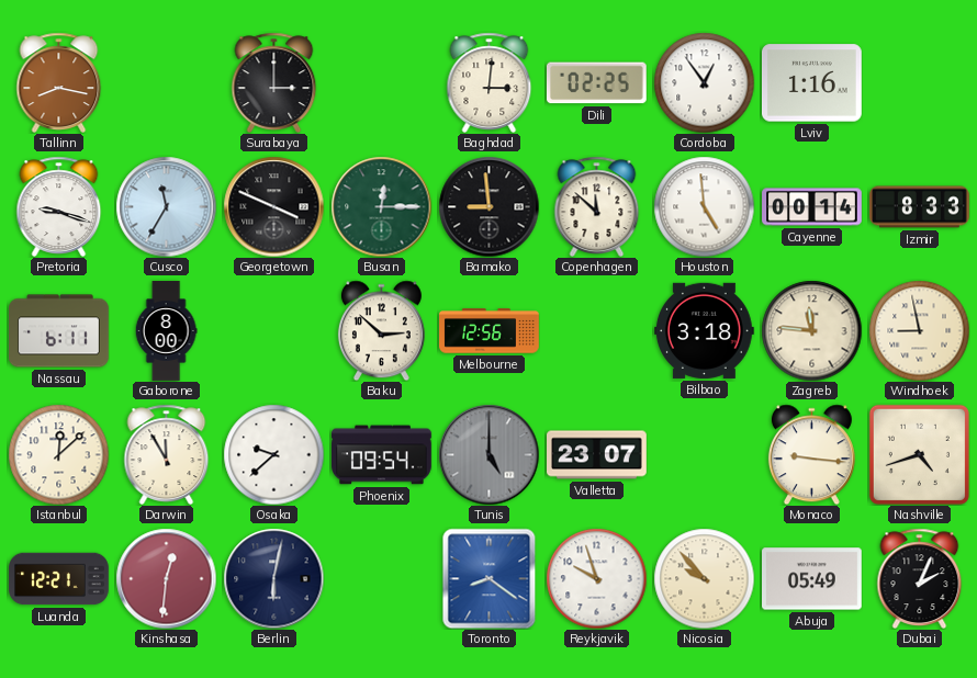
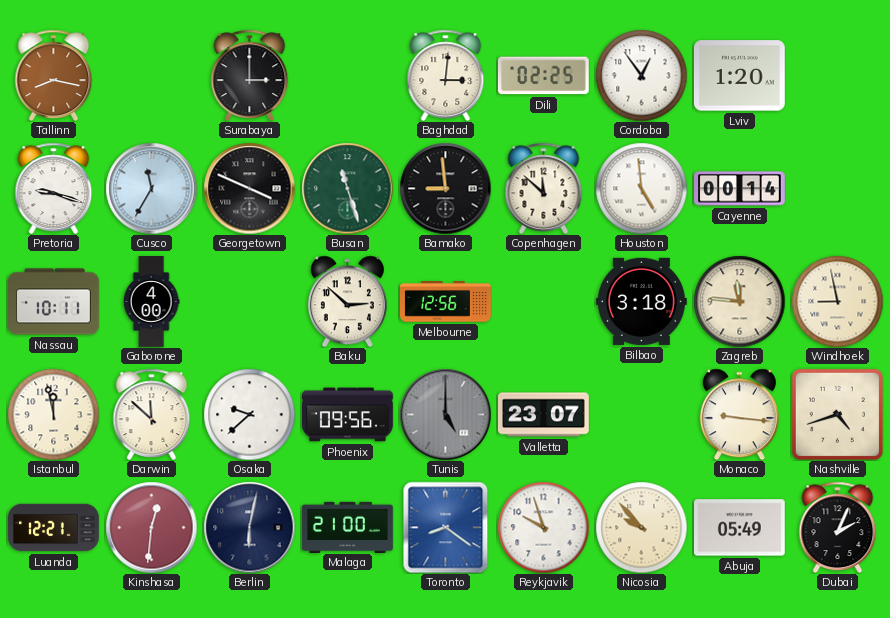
Lviv: 1:16 -> 1:20 (740, 76)
Busan: 12:15 -> 11:27 (347, 188)
Izmir: 8:33 -> none (920, 207)
Nassau: 6:11 -> 10:11 (54, 302)
Gaborone: 8:00 -> 4:00 (151, 302)
Istanbul: 12:08 -> 11:58 (53, 414)
Darwin: 11:55 -> 11:52 (152, 414)
Phoenix: 09:54 -> 09:56 (348, 415)
Malaga: none -> 21:00 (348, 527)
